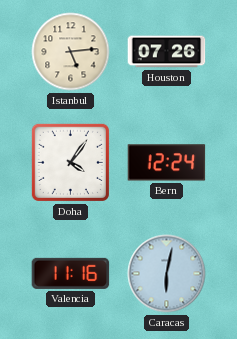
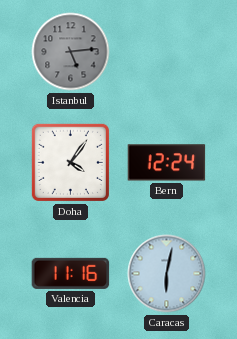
Istanbul dial: cream -> grey (71, 52)
Houston: 07:26 -> none (167, 52)
